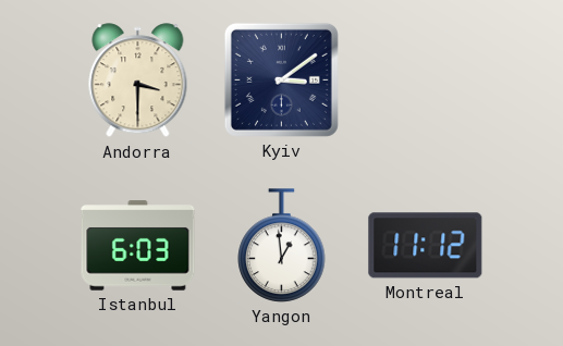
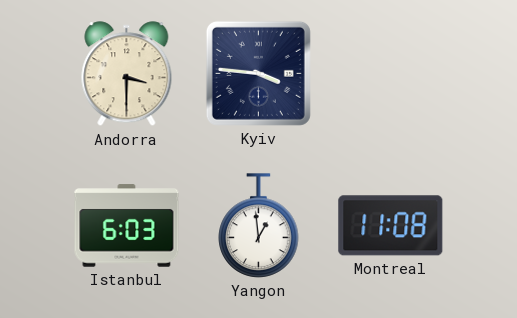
Kyiv: 3:09 -> 3:46 (258, 73)
Montreal: 11:12 -> 11:08 (391, 226)
